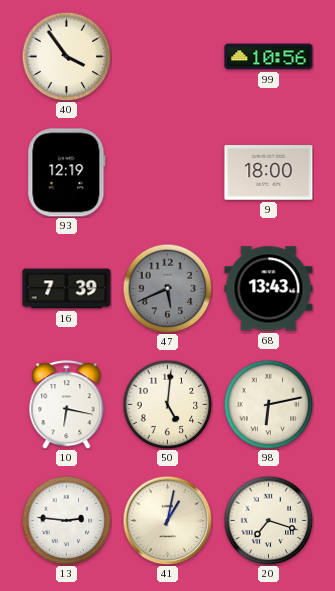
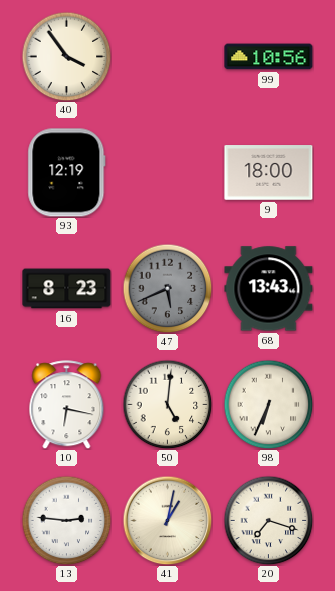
16: 7:39 -> 8:23 (67, 289)
98: 6:13 -> 6:34 (268, 404)
